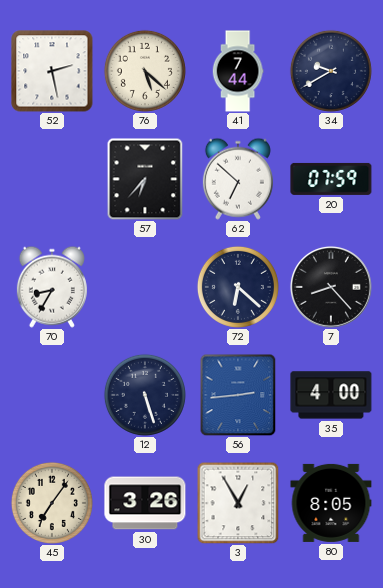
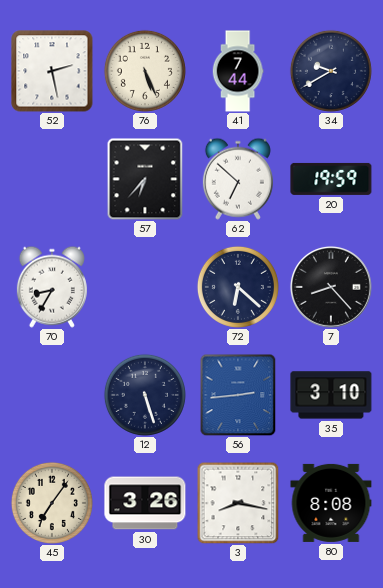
76: 5:22 -> 5:26 (145, 71)
20: 07:59 -> 19:59 (331, 179)
35: 4:00 -> 3:10 (331, 395)
3: 12:55 -> 8:17 (238, 503)
80: 8:05 -> 8:08 (331, 503)
